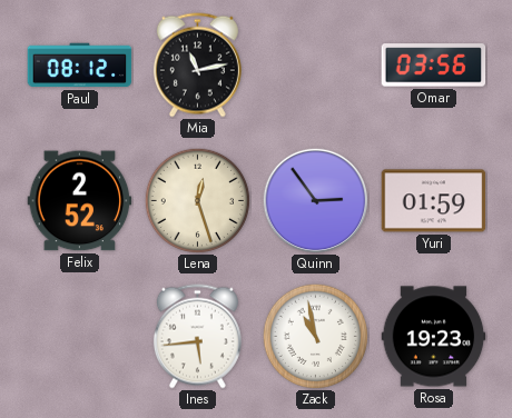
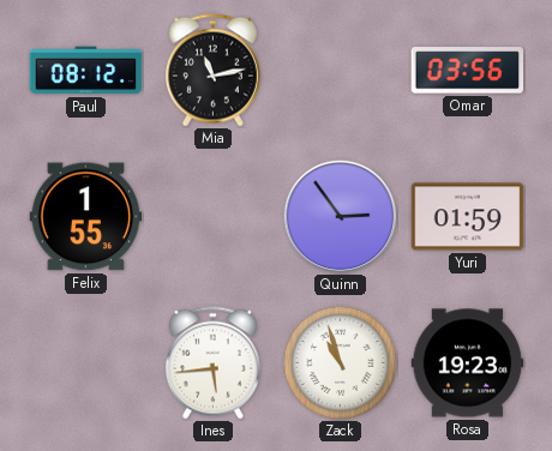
Felix: 2:52 -> 1:55 (86, 217)
Lena: 12:27 -> none (197, 200)
Zack: 10:58 -> 10:57 (340, 362)
